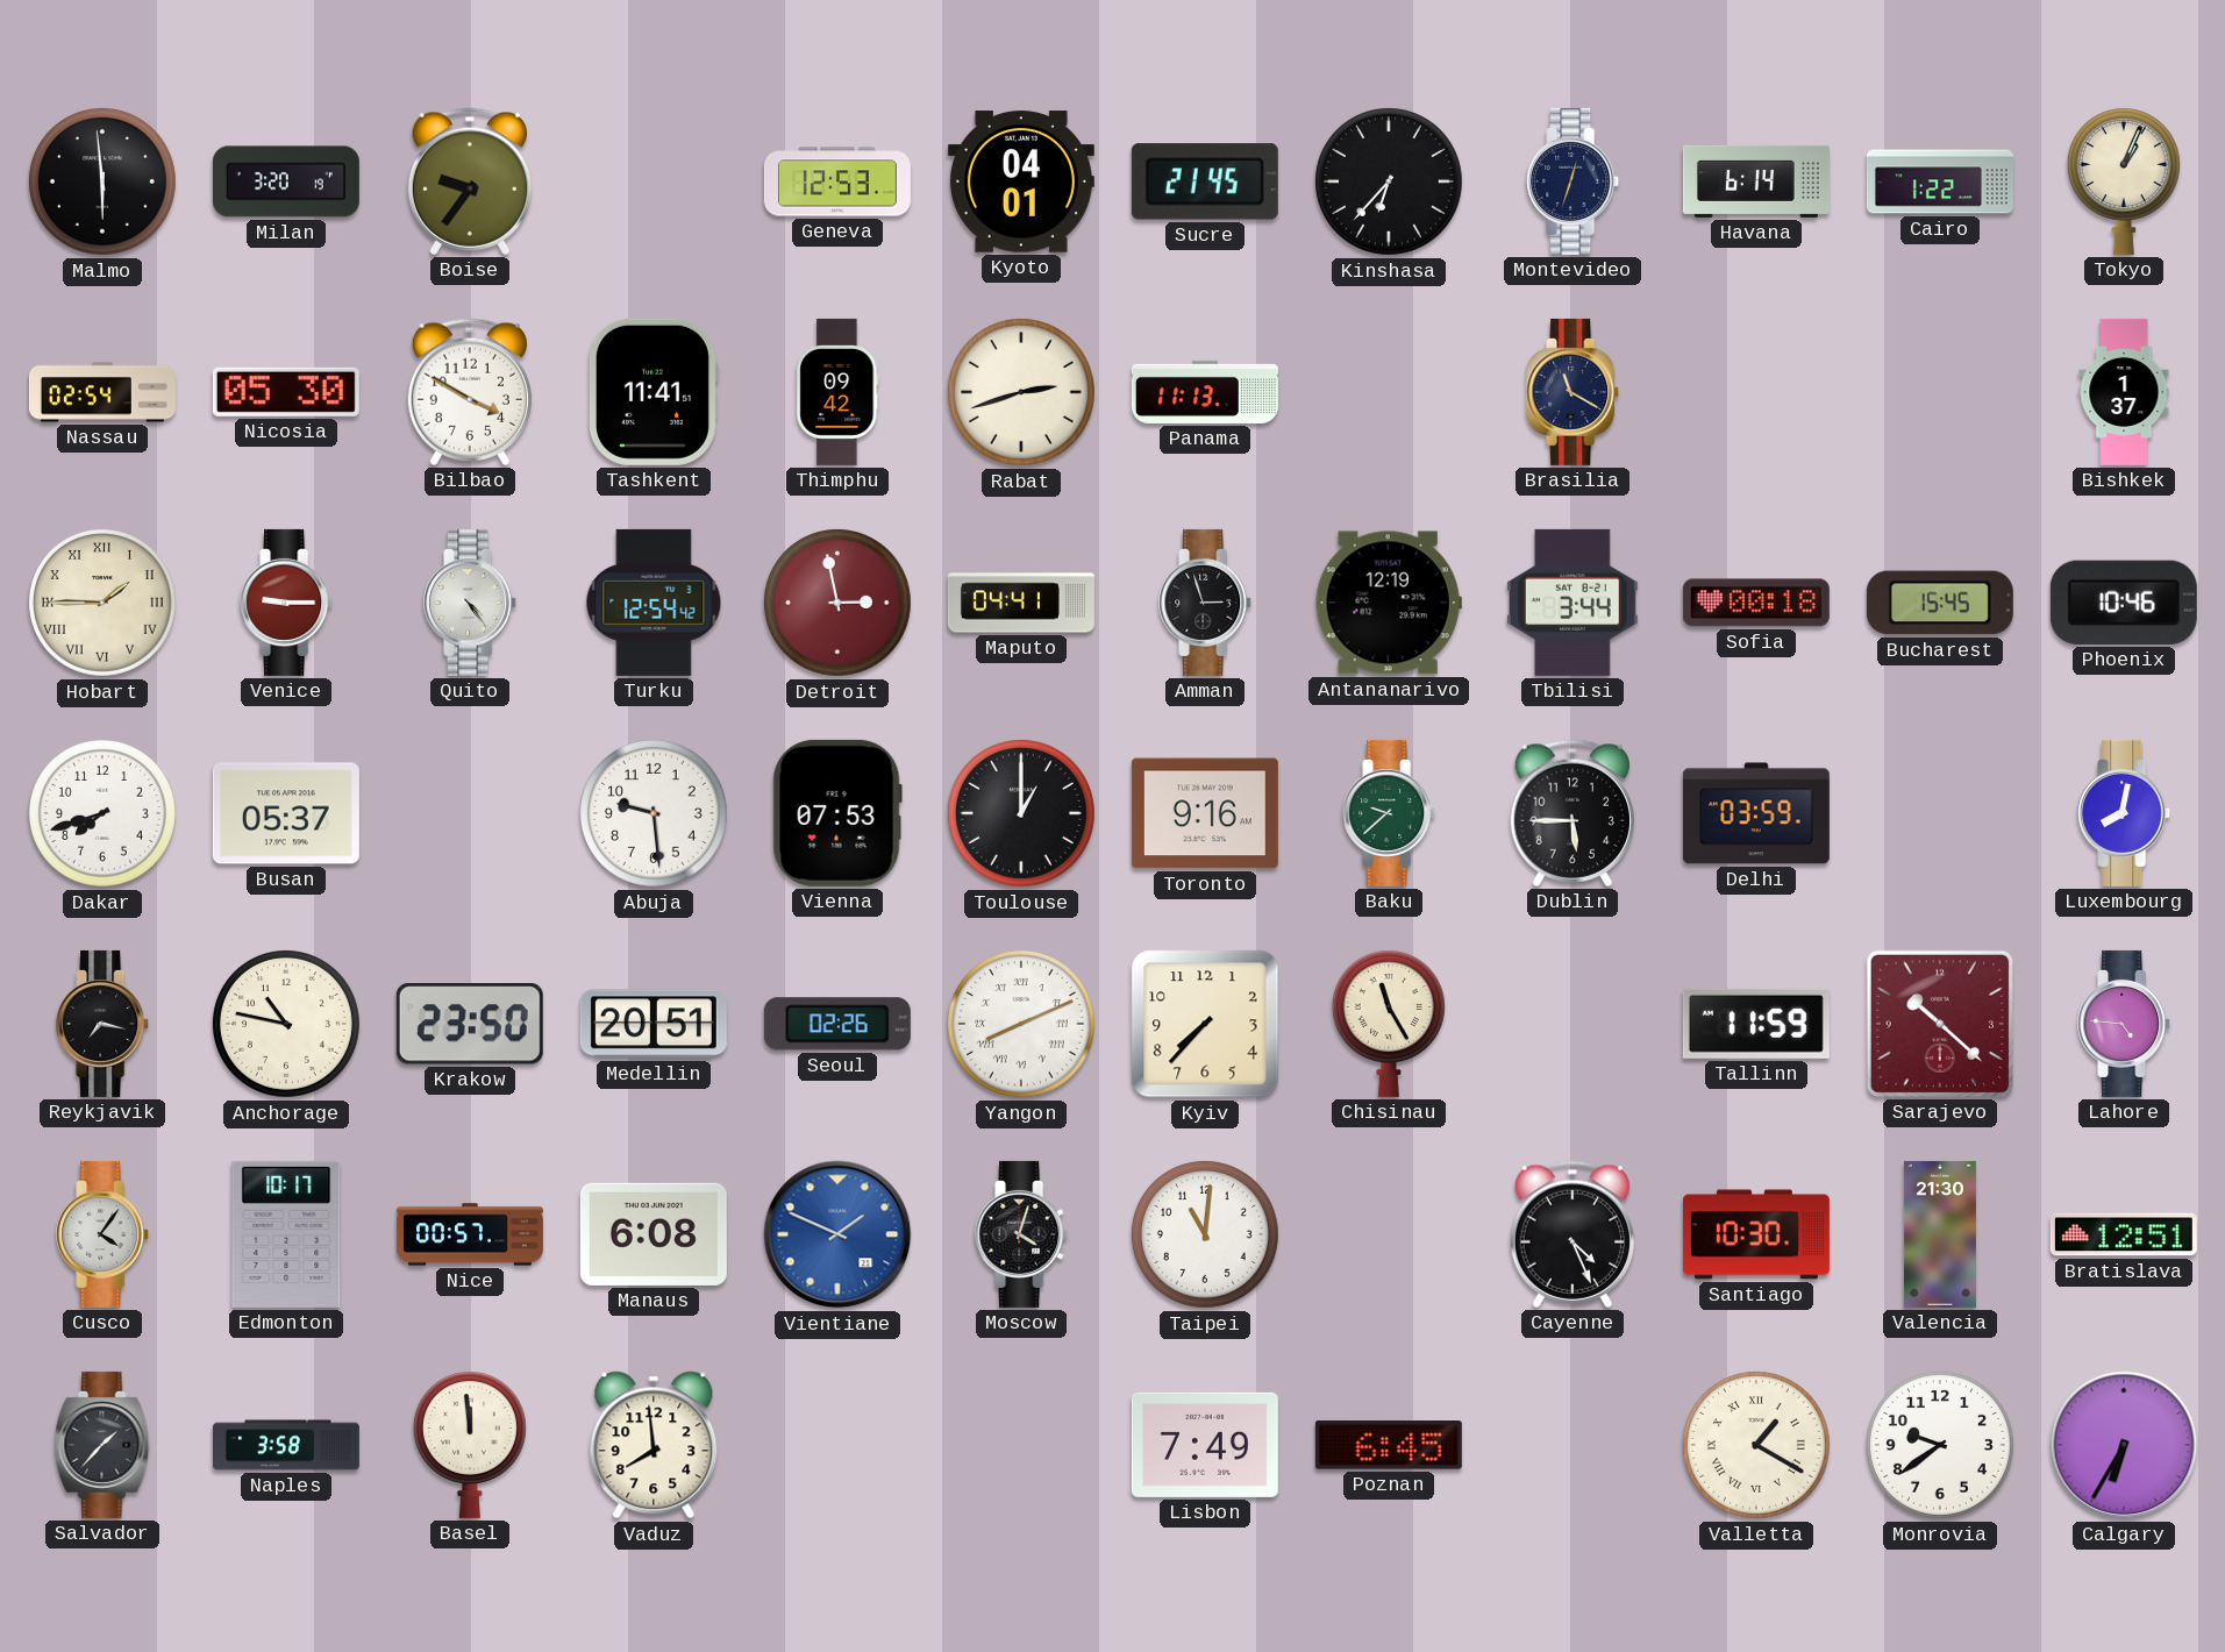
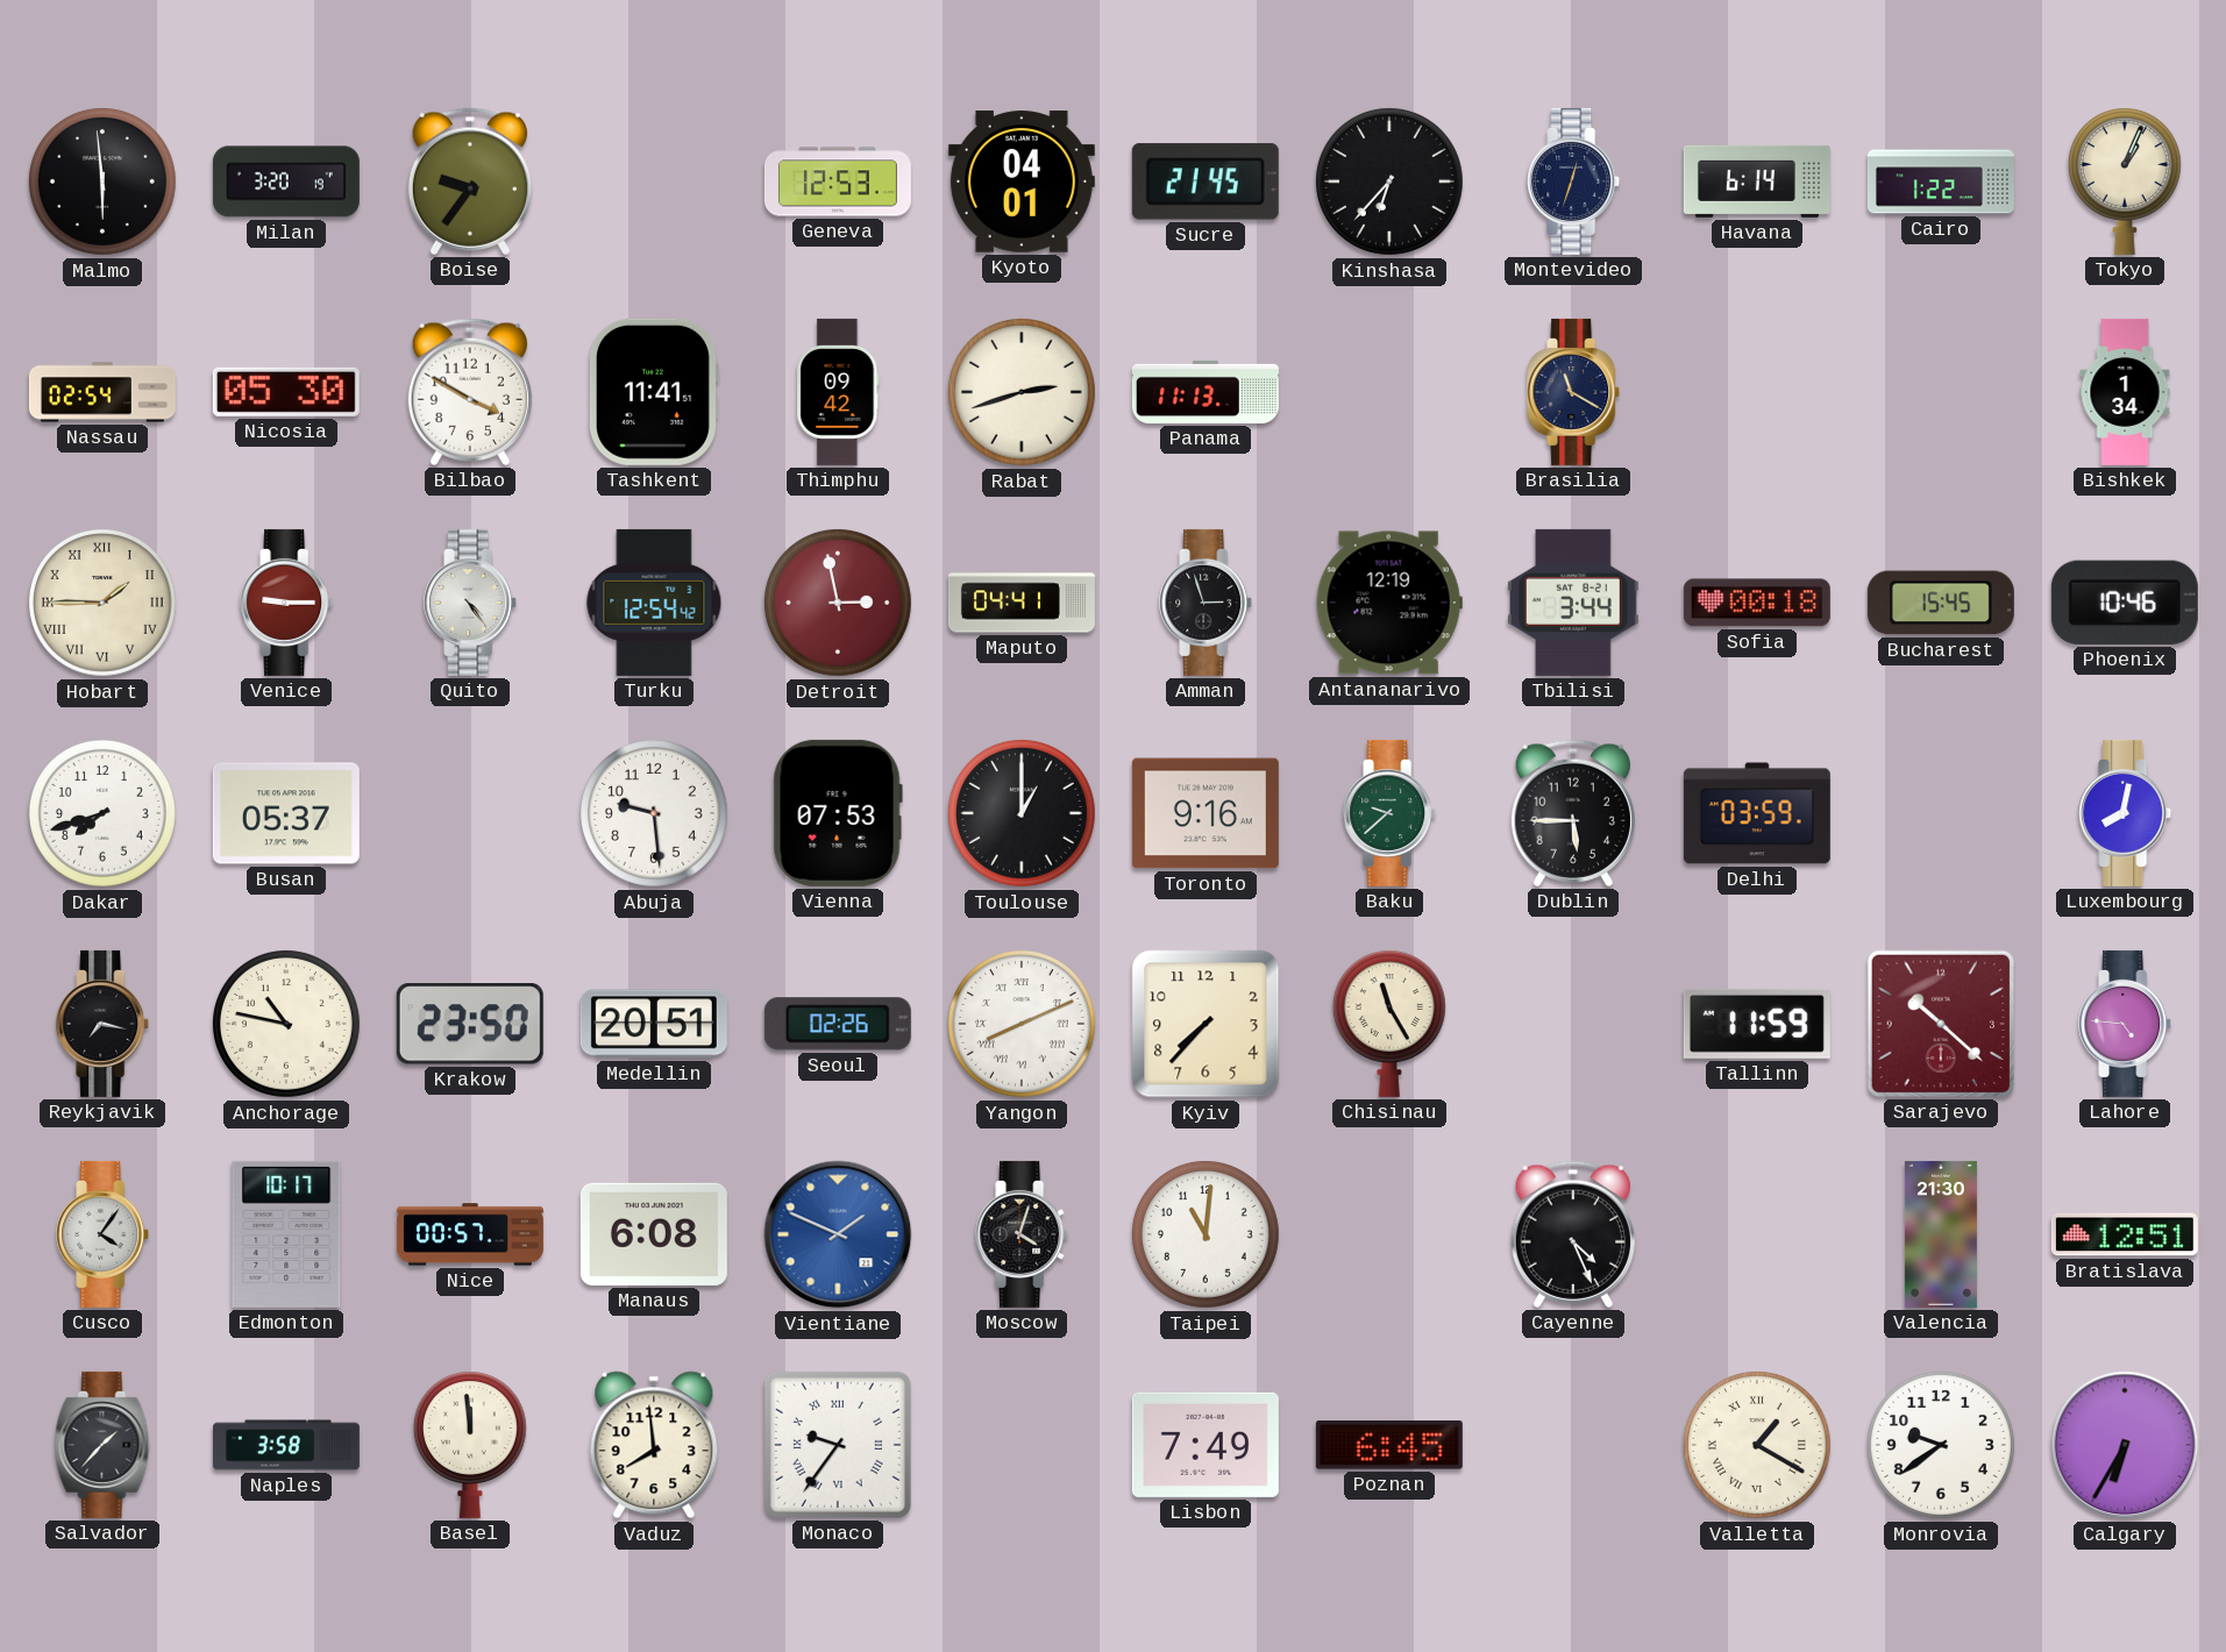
Bishkek: 1:37 -> 1:34 (2125, 392)
Santiago: 10:30 -> none (1756, 1234)
Monaco: none -> 9:36 (838, 1445)
